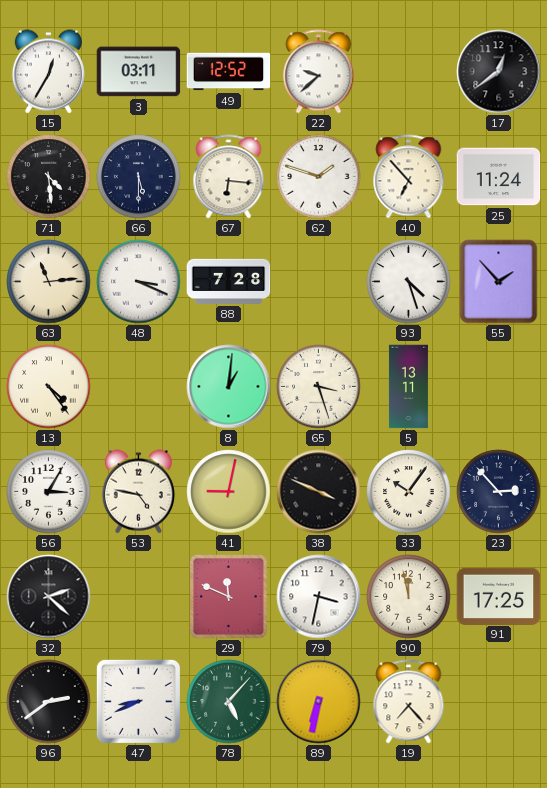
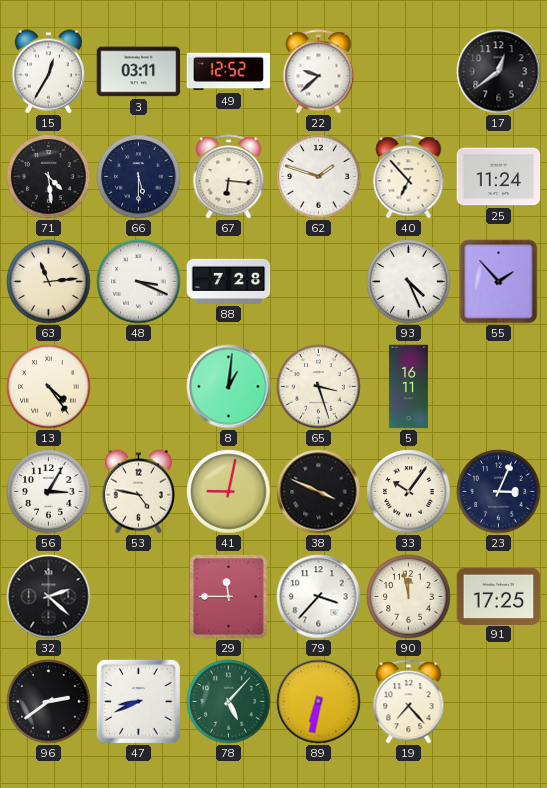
93: 4:27 -> 4:26 (409, 282)
5: 13:11 -> 16:11 (408, 387)
23: 2:53 -> 3:04 (499, 492)
29: 11:49 -> 11:45 (229, 597)
79: 3:32 -> 3:37 (319, 597)
